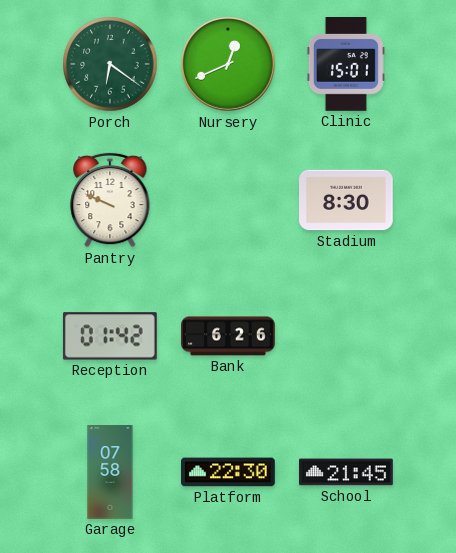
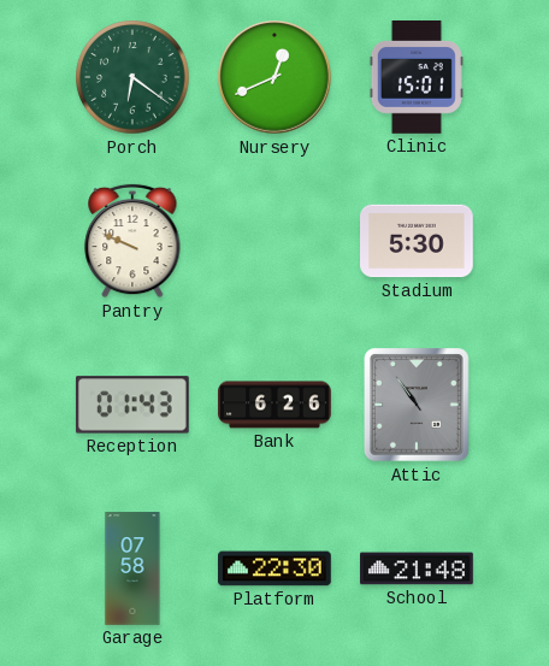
Stadium: 8:30 -> 5:30 (418, 241)
Reception: 01:42 -> 01:43 (132, 405)
Attic: none -> 10:54 (418, 406)
School: 21:45 -> 21:48 (418, 568)
